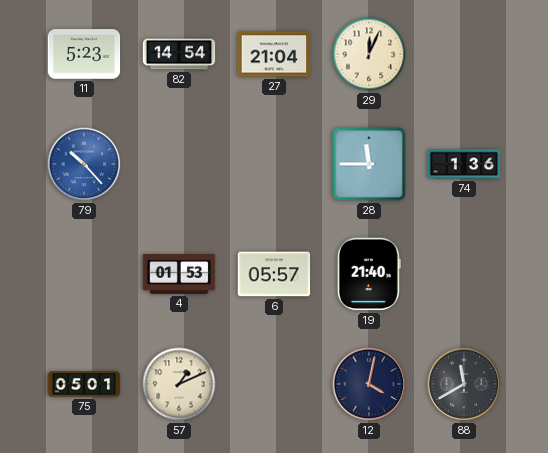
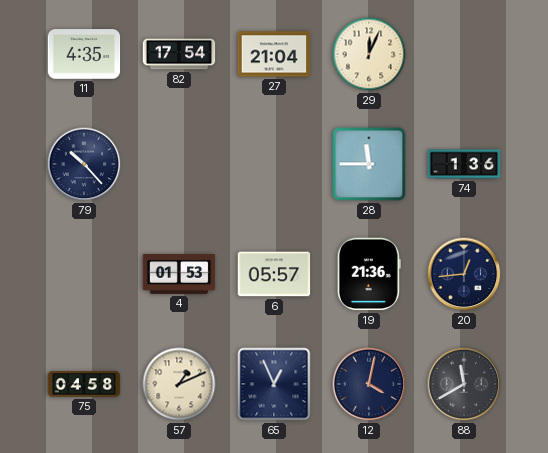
11: 5:23 -> 4:35 (84, 54)
82: 14:54 -> 17:54 (179, 54)
79 dial: blue -> navy (84, 164)
19: 21:40 -> 21:36 (369, 274)
20: none -> 12:44 (464, 274)
75: 05:01 -> 04:58 (84, 384)
65: none -> 12:56 (274, 384)
